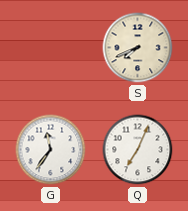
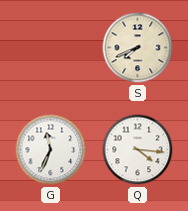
G: 11:36 -> 11:34 (51, 150)
Q: 7:04 -> 4:16 (138, 150)
